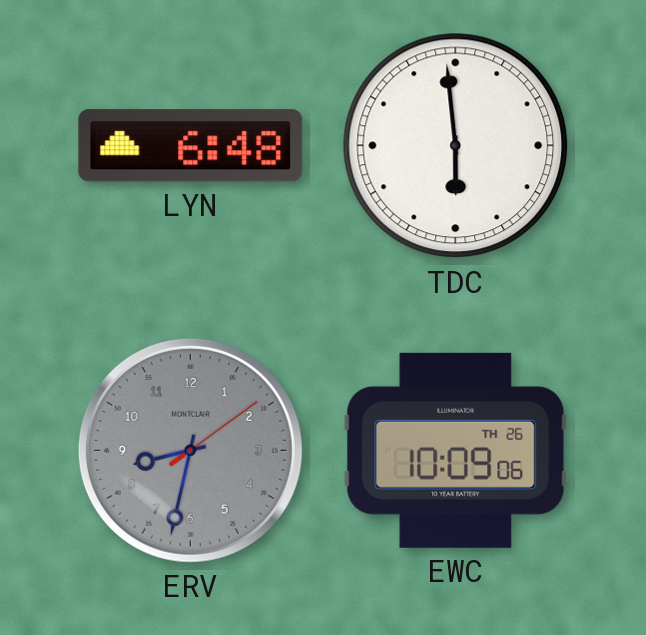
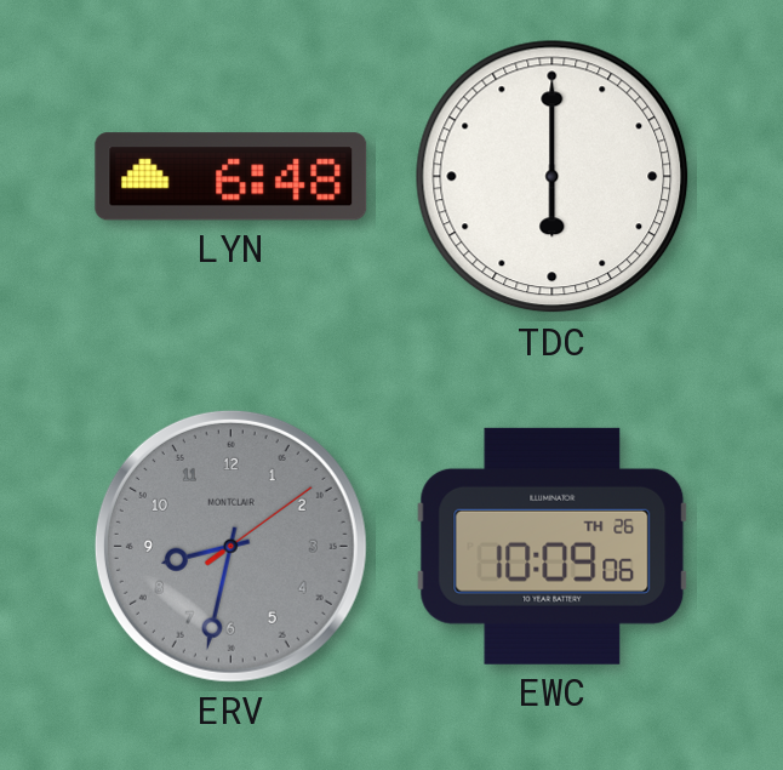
TDC: 5:59 -> 6:00 (553, 177)
